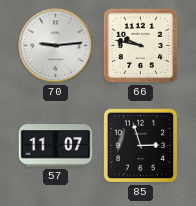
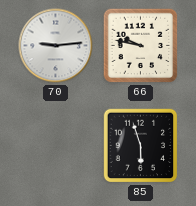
57: 11:07 -> none (56, 146)
85: 2:57 -> 5:57 (141, 146)
